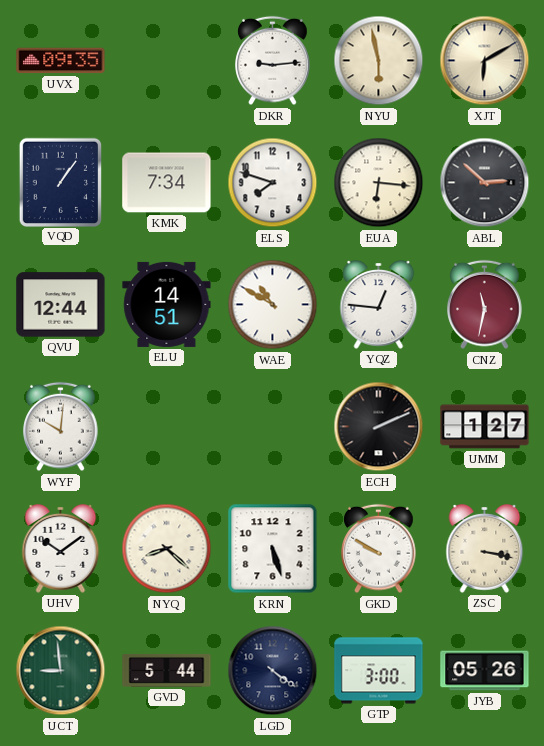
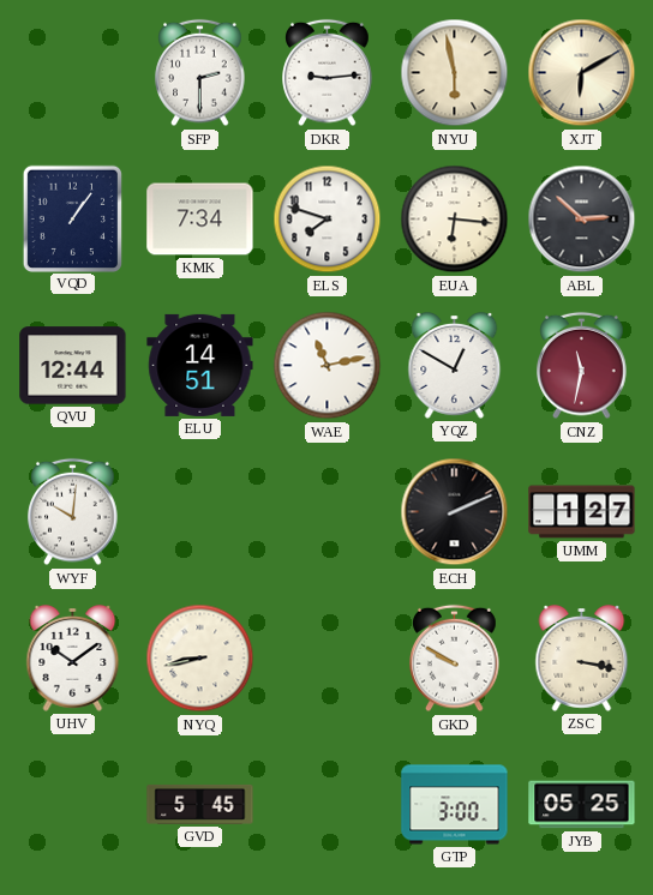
UVX: 09:35 -> none (61, 61)
SFP: none -> 2:30 (200, 73)
WAE: 10:50 -> 11:13 (328, 366)
YQZ: 12:46 -> 12:50 (455, 366)
NYQ: 8:22 -> 8:43 (200, 659)
KRN: 5:27 -> none (273, 549)
UCT: 8:59 -> none (61, 671)
GVD: 5:44 -> 5:45 (200, 804)
LGD: 4:21 -> none (273, 671)
JYB: 05:26 -> 05:25 (582, 805)
